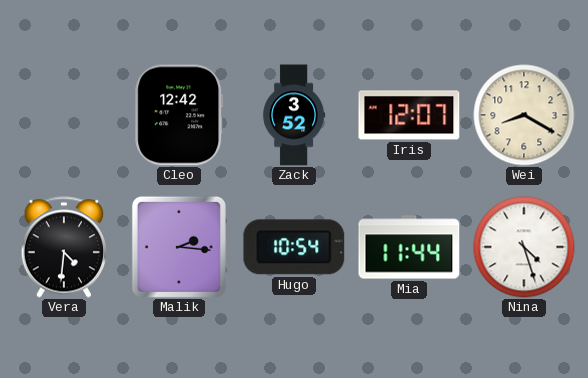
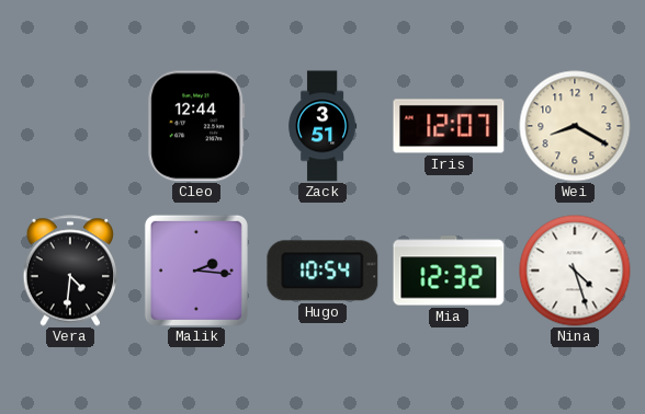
Cleo: 12:42 -> 12:44 (196, 126)
Zack: 3:52 -> 3:51 (322, 126)
Mia: 11:44 -> 12:32 (449, 271)
